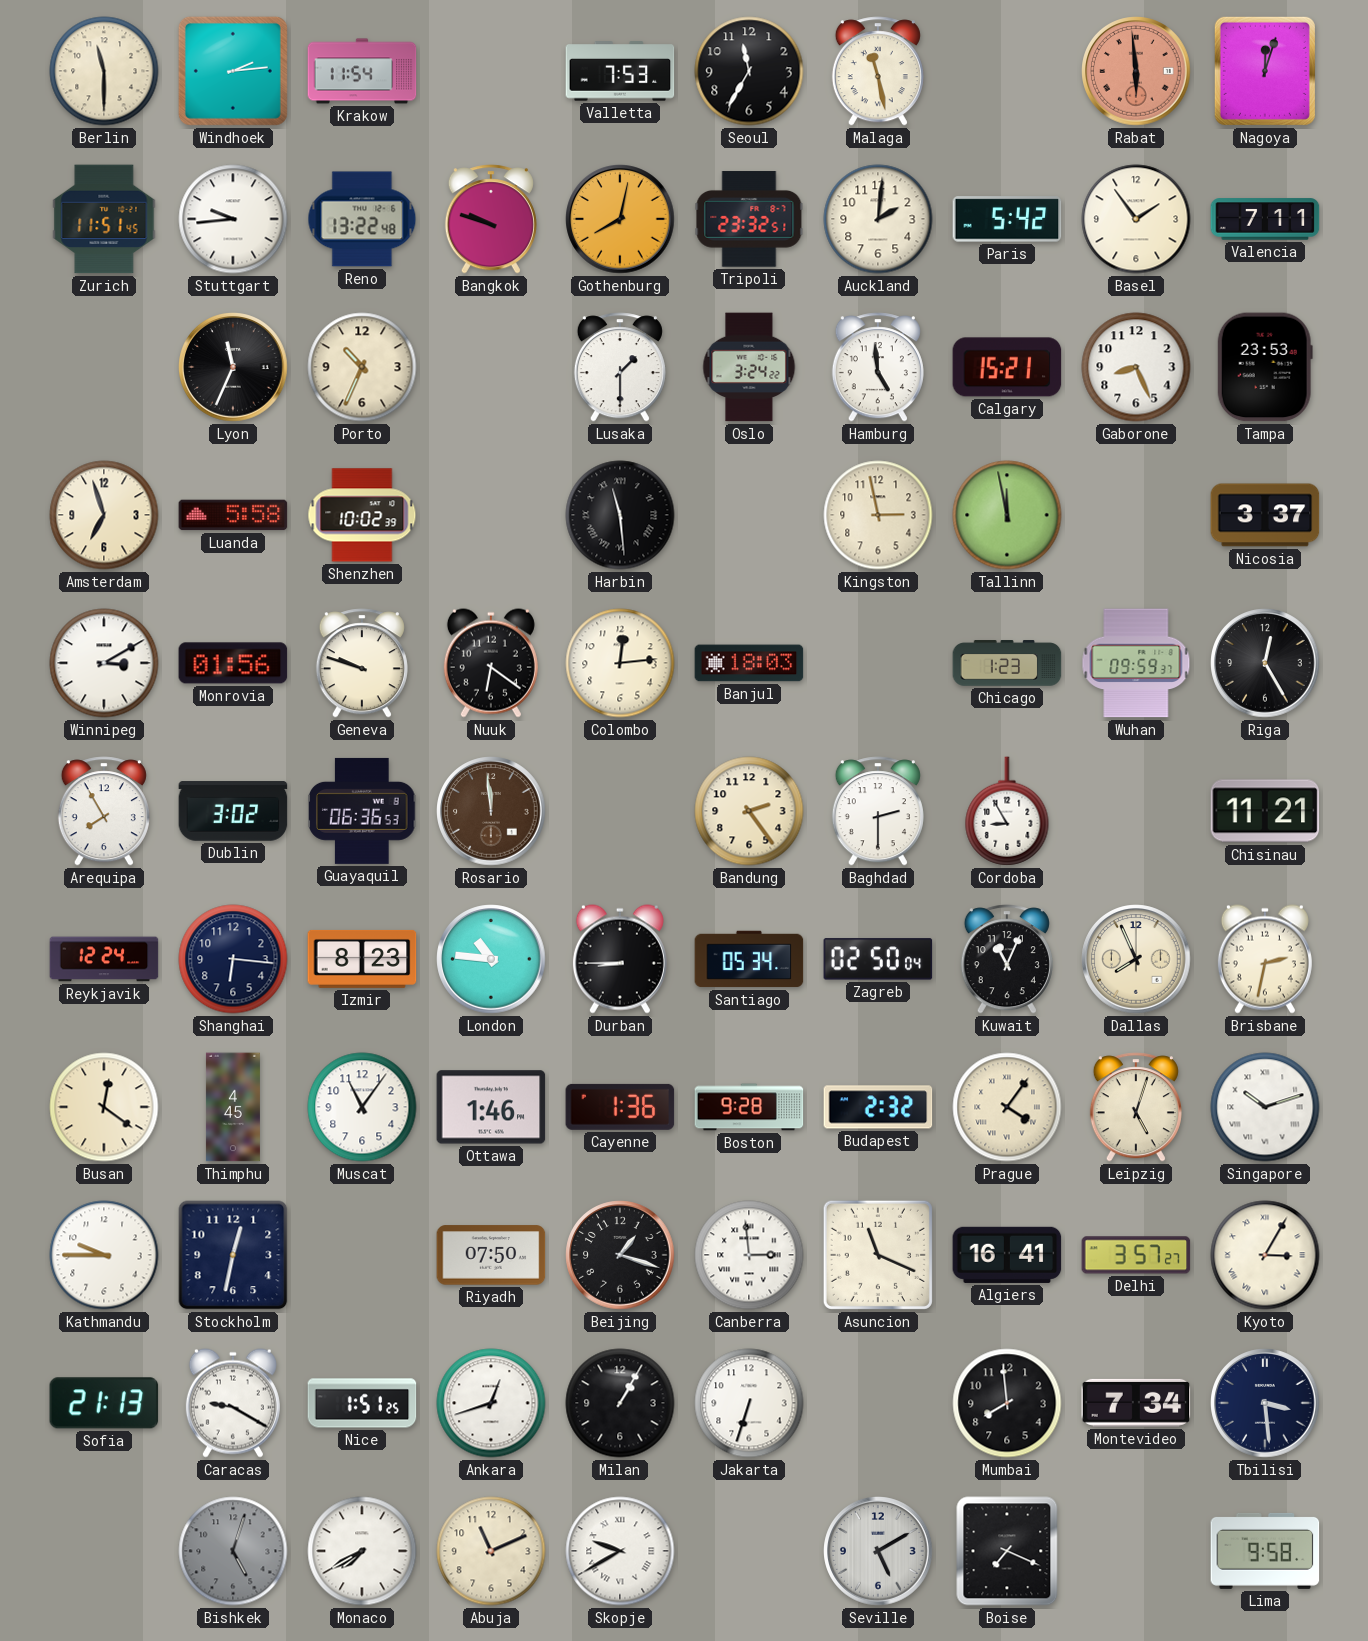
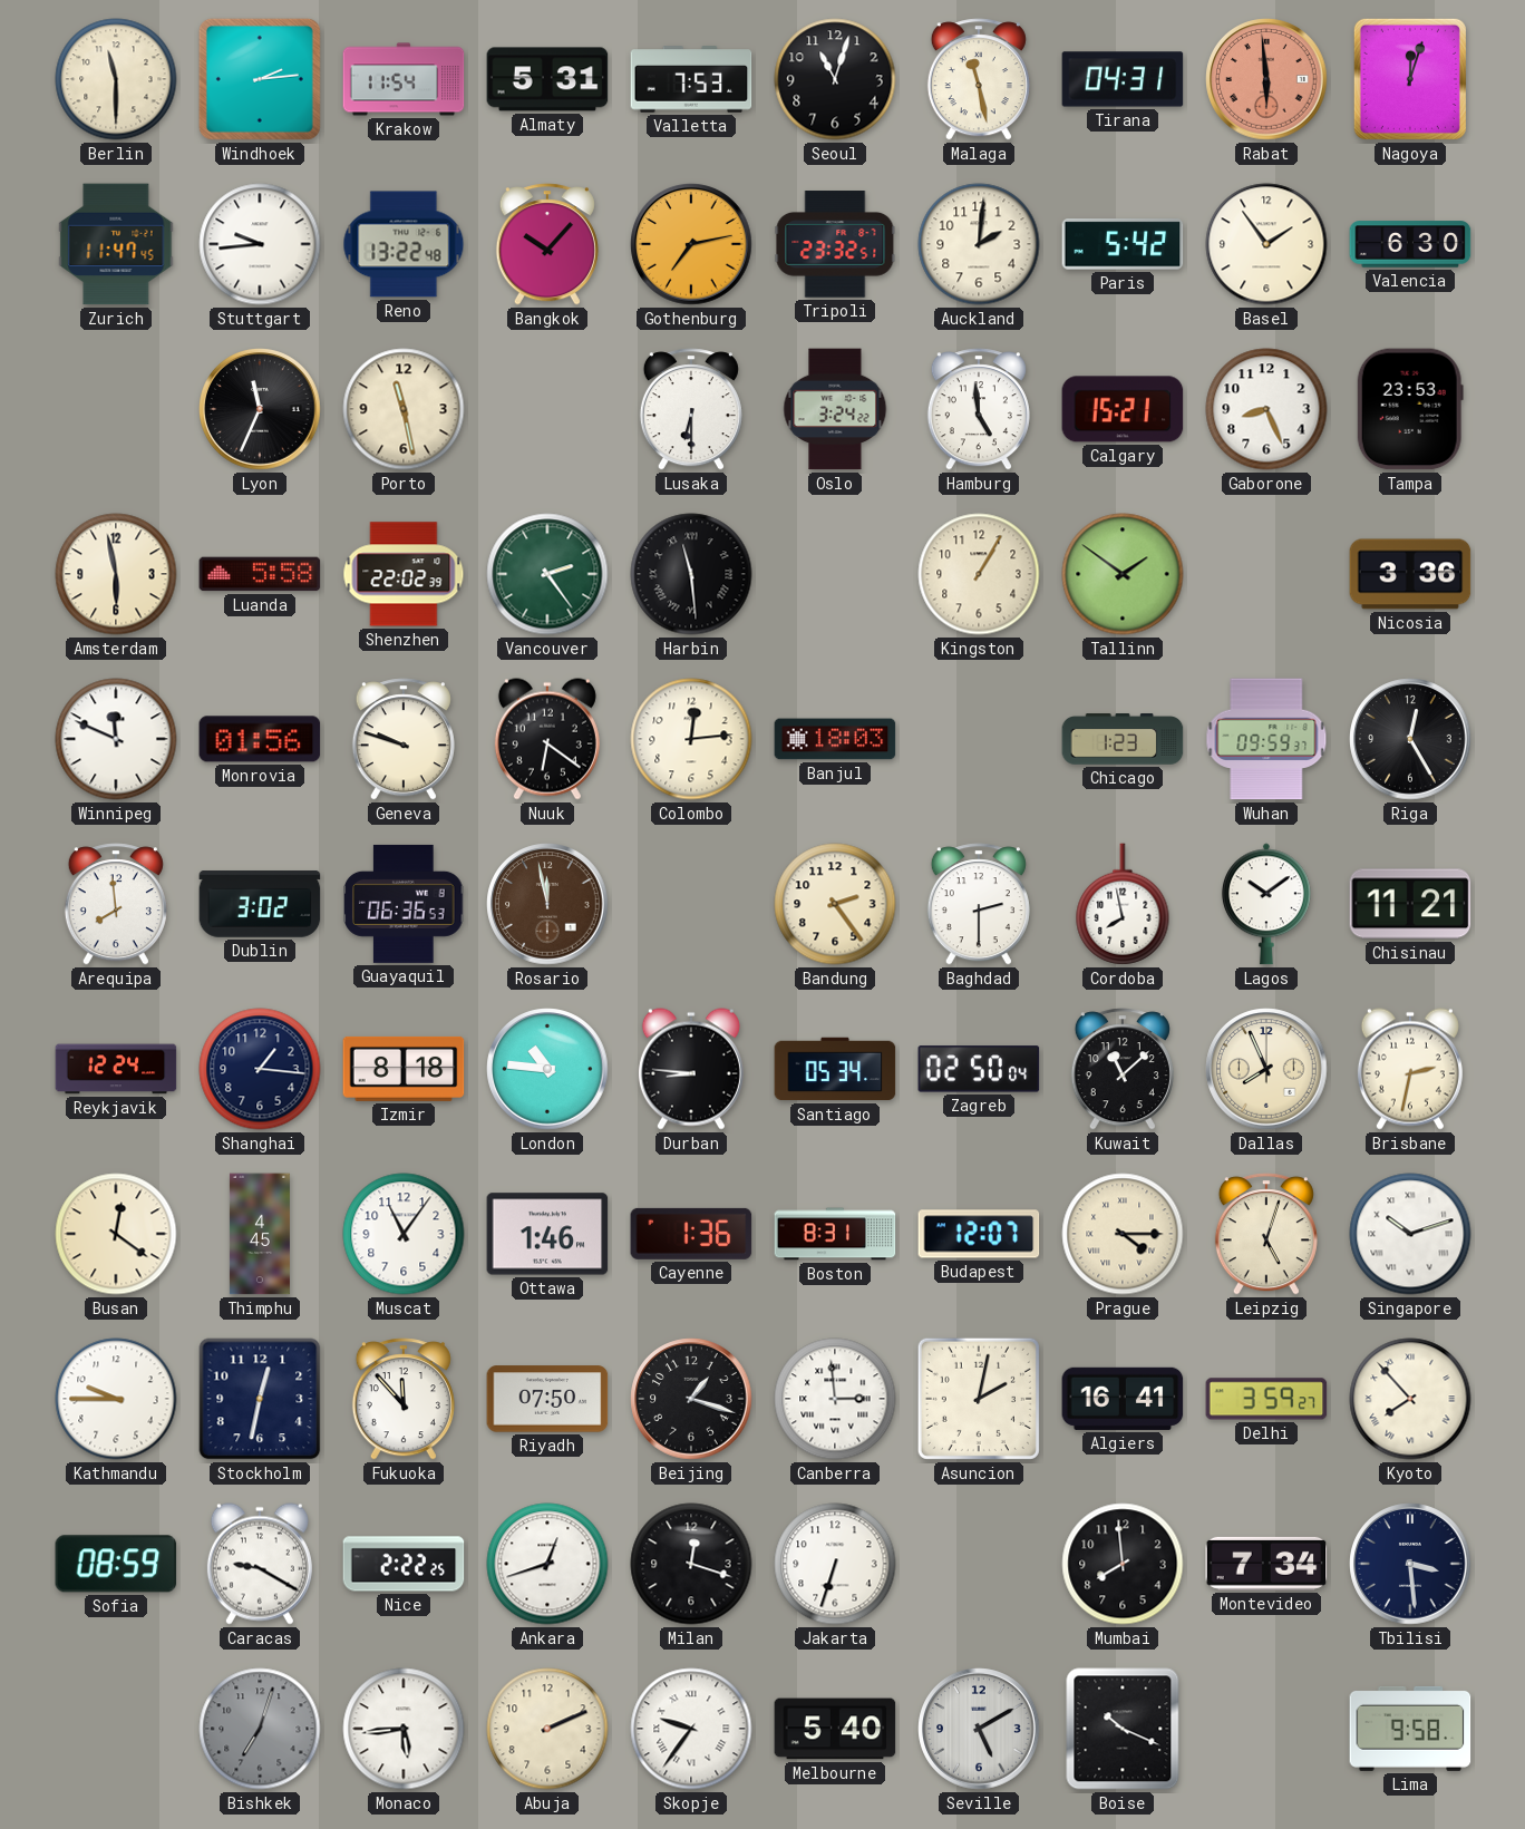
Almaty: none -> 5:31 (547, 79)
Seoul: 11:35 -> 11:03 (835, 79)
Tirana: none -> 04:31 (1123, 79)
Zurich: 11:51 -> 11:47 (116, 244)
Bangkok: 9:48 -> 10:07 (547, 244)
Gothenburg: 8:02 -> 7:13 (691, 244)
Valencia: 7:11 -> 6:30 (1410, 244)
Porto: 10:34 -> 11:28 (404, 409)
Lusaka: 1:30 -> 6:30 (691, 409)
Amsterdam: 6:57 -> 5:58 (116, 574)
Shenzhen: 10:02 -> 22:02 (404, 574)
Vancouver: none -> 2:24 (547, 574)
Kingston: 2:58 -> 1:05 (979, 574)
Tallinn: 11:58 -> 1:51 (1123, 574)
Nicosia: 3:37 -> 3:36 (1410, 574)
Winnipeg: 3:10 -> 11:49 (116, 739)
Arequipa: 7:55 -> 7:59 (116, 904)
Rosario: 11:59 -> 11:58 (547, 904)
Cordoba: 8:55 -> 7:58 (1123, 904)
Lagos: none -> 10:09 (1266, 904)
Shanghai: 6:16 -> 1:16 (260, 1069)
Izmir: 8:23 -> 8:18 (404, 1069)
Durban: 8:45 -> 8:46 (691, 1069)
Kuwait: 11:04 -> 11:08 (1123, 1069)
Boston: 9:28 -> 8:31 (835, 1234)
Budapest: 2:32 -> 12:07 (979, 1234)
Prague: 4:06 -> 4:15 (1123, 1234)
Fukuoka: none -> 11:53 (404, 1399)
Asuncion: 11:19 -> 2:02 (979, 1399)
Delhi: 3:57 -> 3:59 (1266, 1399)
Kyoto: 3:05 -> 7:53 (1410, 1399)
Sofia: 21:13 -> 08:59 (116, 1564)
Nice: 1:51 -> 2:22 (404, 1564)
Milan: 1:05 -> 12:18 (691, 1564)
Bishkek: 5:03 -> 7:03 (260, 1729)
Monaco: 7:40 -> 5:44 (404, 1729)
Abuja: 11:11 -> 2:11 (547, 1729)
Skopje: 9:40 -> 9:36 (691, 1729)
Melbourne: none -> 5:40 (835, 1729)
Boise: 7:19 -> 10:19 (1123, 1729)
